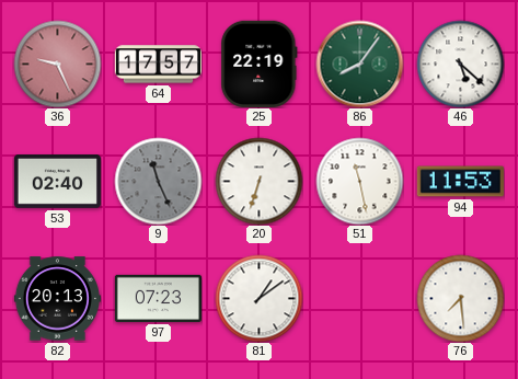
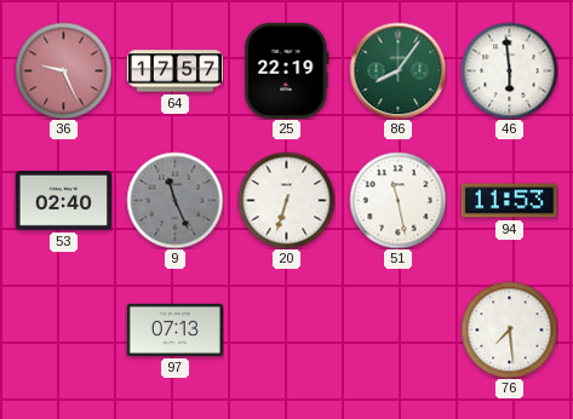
46: 5:22 -> 5:59 (509, 70)
82: 20:13 -> none (57, 299)
97: 07:23 -> 07:13 (174, 329)
81: 1:09 -> none (258, 298)
